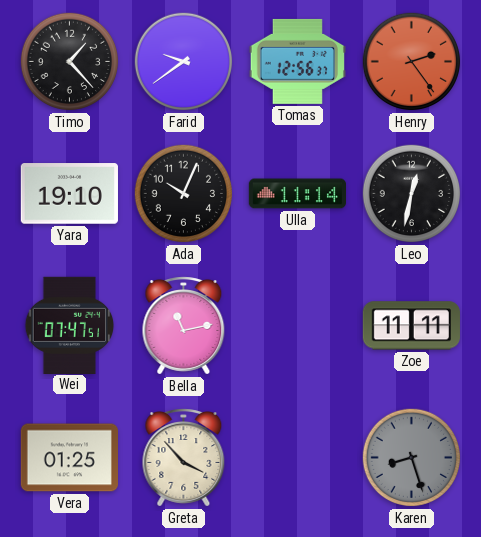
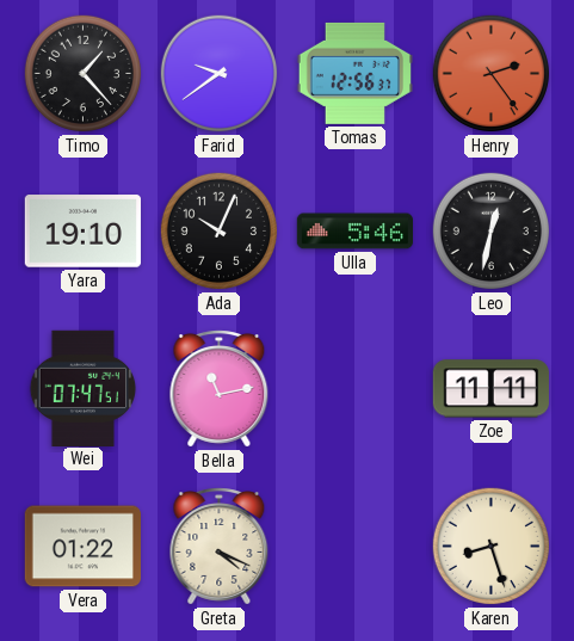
Ulla: 11:14 -> 5:46 (354, 232)
Vera: 01:25 -> 01:22 (82, 547)
Greta: 3:53 -> 4:19 (220, 547)
Karen dial: grey -> cream (492, 547)
